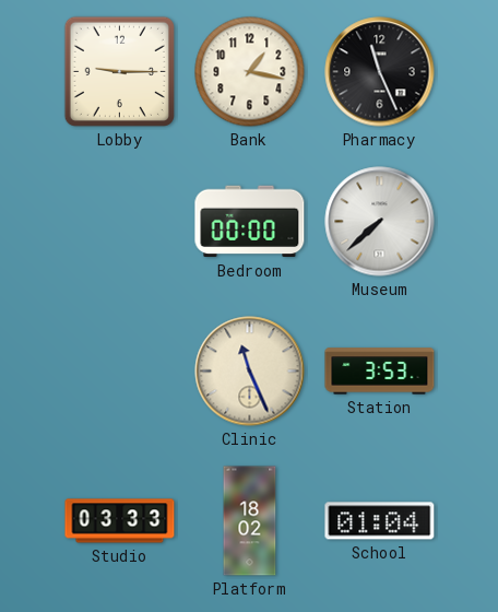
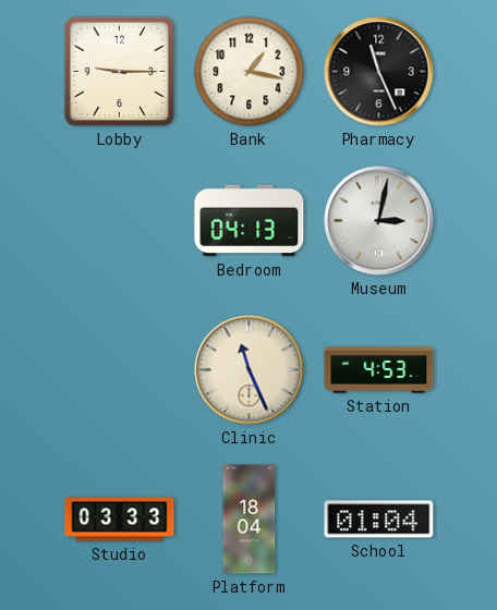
Bedroom: 00:00 -> 04:13 (250, 221)
Museum: 7:38 -> 3:02 (379, 221)
Station: 3:53 -> 4:53 (379, 370)
Platform: 18:02 -> 18:04 (250, 520)
